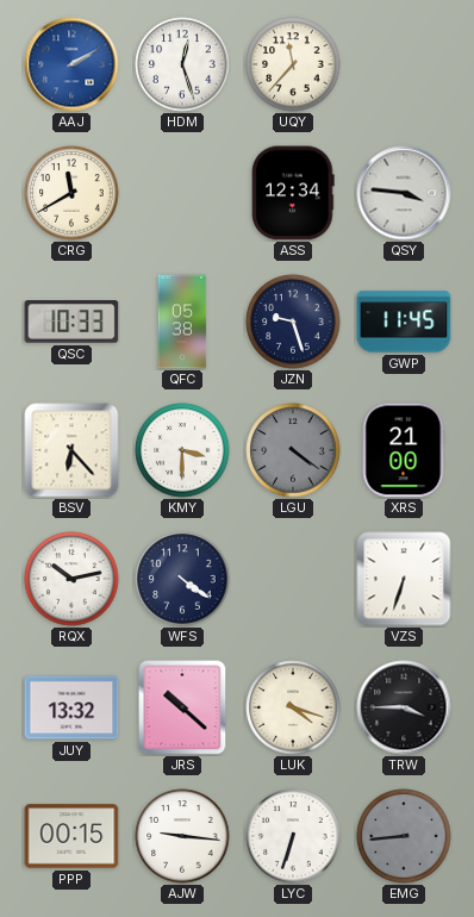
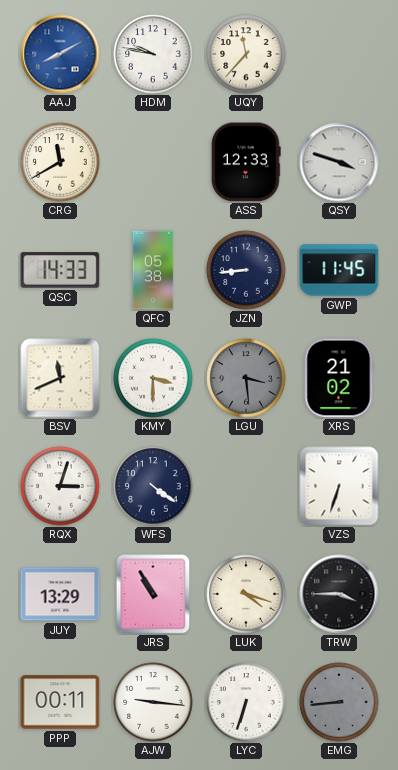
AAJ: 2:10 -> 8:10 (60, 54)
HDM: 12:27 -> 9:47 (153, 54)
ASS: 12:34 -> 12:33 (246, 162)
QSY: 3:46 -> 3:48 (339, 162)
QSC: 10:33 -> 14:33 (60, 270)
JZN: 9:27 -> 8:44 (246, 270)
BSV: 6:23 -> 11:41 (60, 378)
LGU: 4:21 -> 3:29 (246, 378)
XRS: 21:00 -> 21:02 (339, 378)
RQX: 10:13 -> 3:03 (60, 486)
JUY: 13:32 -> 13:29 (60, 594)
JRS: 10:22 -> 10:55 (153, 594)
PPP: 00:15 -> 00:11 (60, 702)
